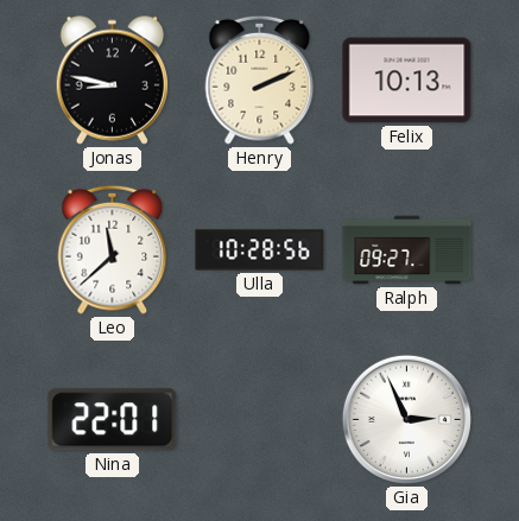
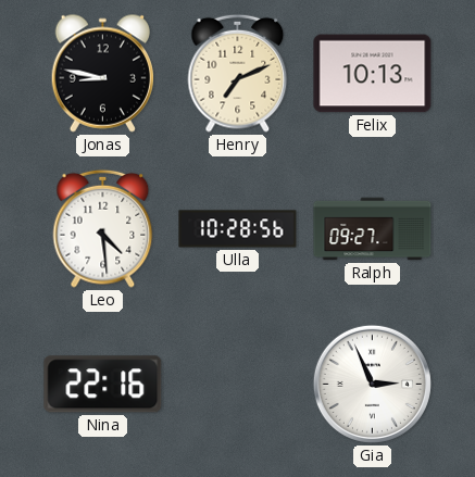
Henry: 2:11 -> 7:11 (238, 73)
Leo: 11:38 -> 4:29 (103, 228)
Nina: 22:01 -> 22:16 (103, 385)
